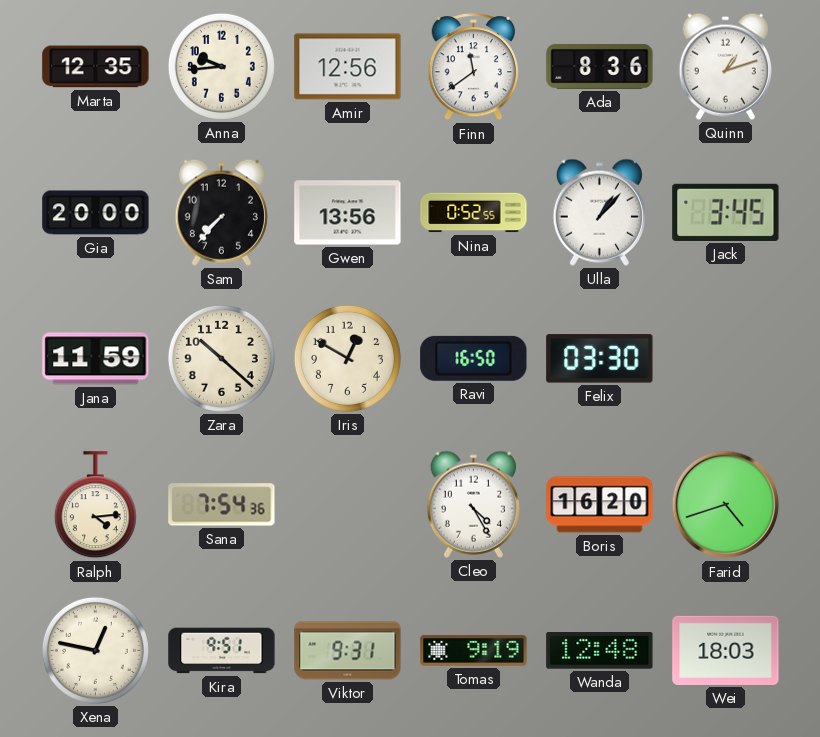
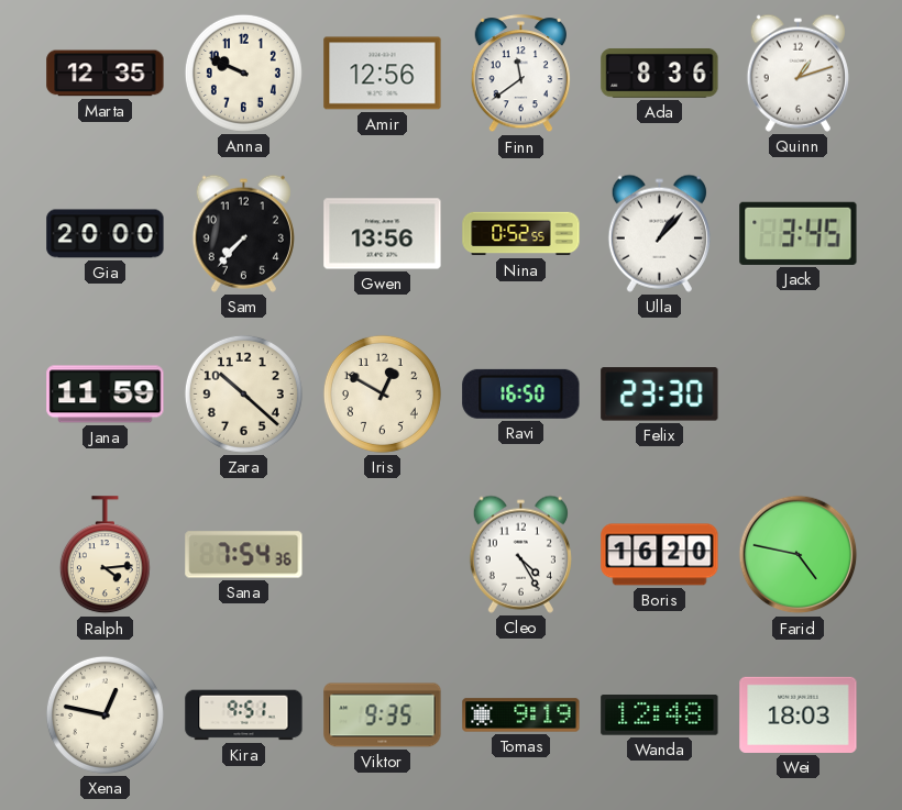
Anna: 9:44 -> 9:49 (243, 73)
Felix: 03:30 -> 23:30 (660, 395)
Farid: 4:42 -> 4:47 (799, 555)
Viktor: 9:31 -> 9:35 (383, 715)
